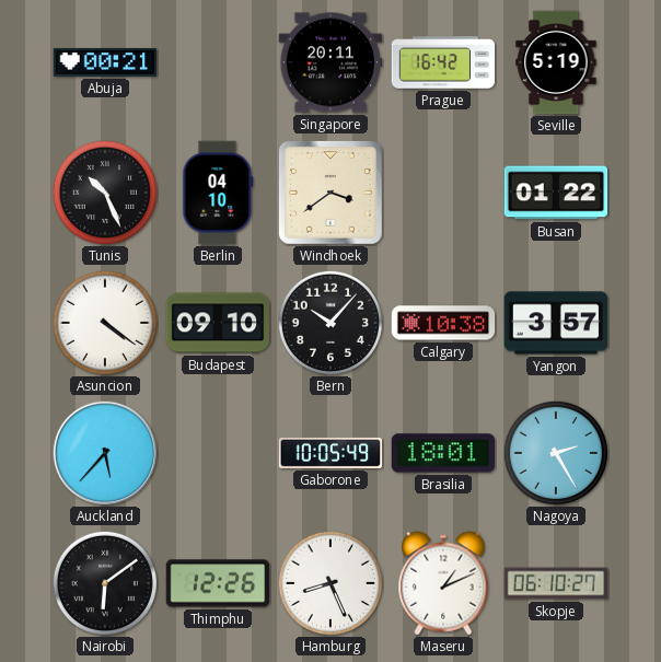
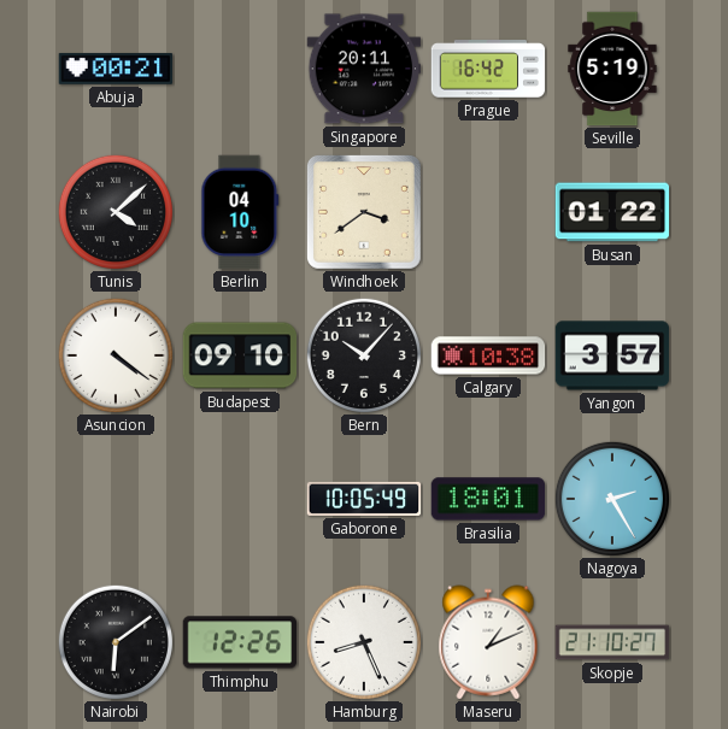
Tunis: 10:26 -> 4:08 (116, 212)
Auckland: 5:37 -> none (105, 453)
Skopje: 06:10 -> 21:10 (612, 642)
